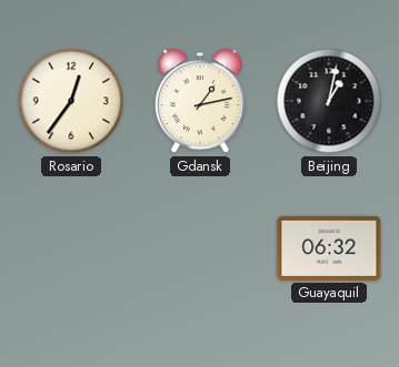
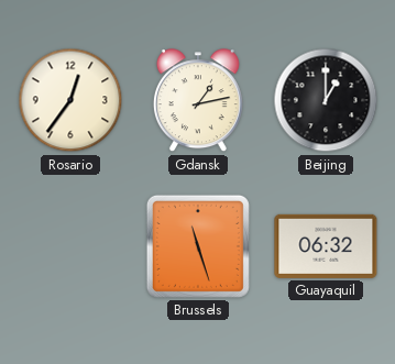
Beijing: 1:02 -> 1:00 (326, 100)
Brussels: none -> 11:27 (198, 246)
